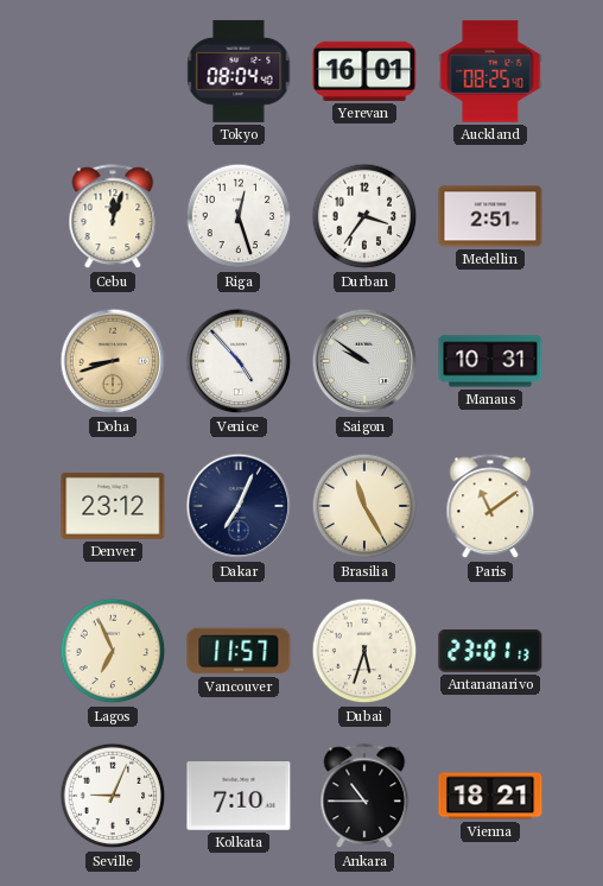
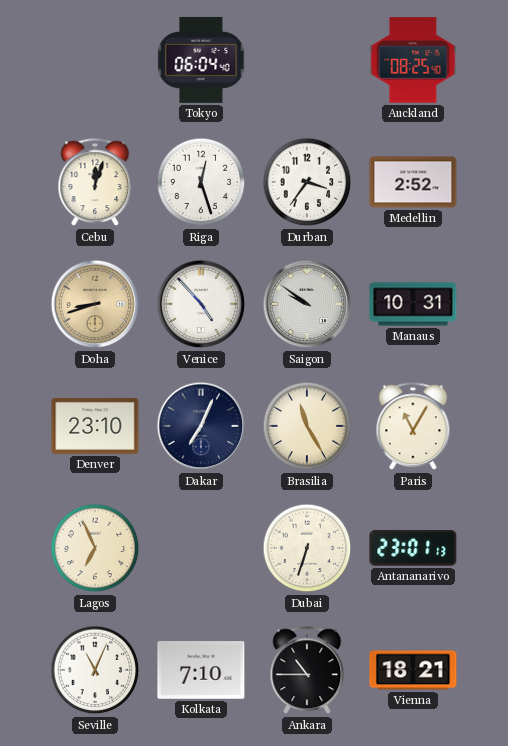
Tokyo: 08:04 -> 06:04 (201, 60)
Yerevan: 16:01 -> none (364, 71)
Medellin: 2:51 -> 2:52 (413, 182)
Denver: 23:12 -> 23:10 (95, 426)
Paris: 11:09 -> 11:05 (413, 427)
Vancouver: 11:57 -> none (239, 651)
Dubai: 5:33 -> 6:33 (307, 548)
Seville: 9:04 -> 11:04 (95, 670)
